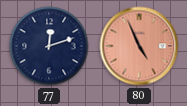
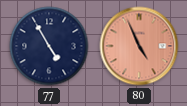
77: 12:12 -> 4:55 (49, 46)
